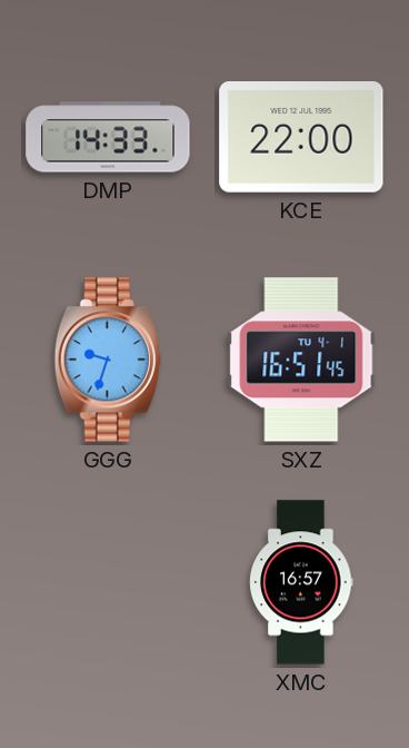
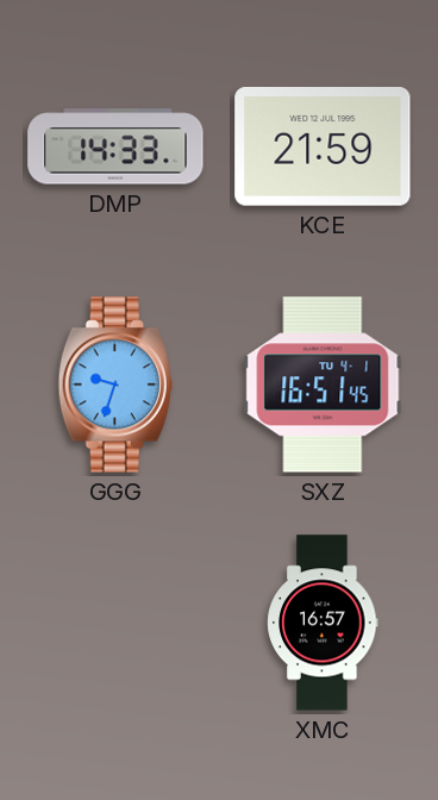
KCE: 22:00 -> 21:59 (323, 148)
